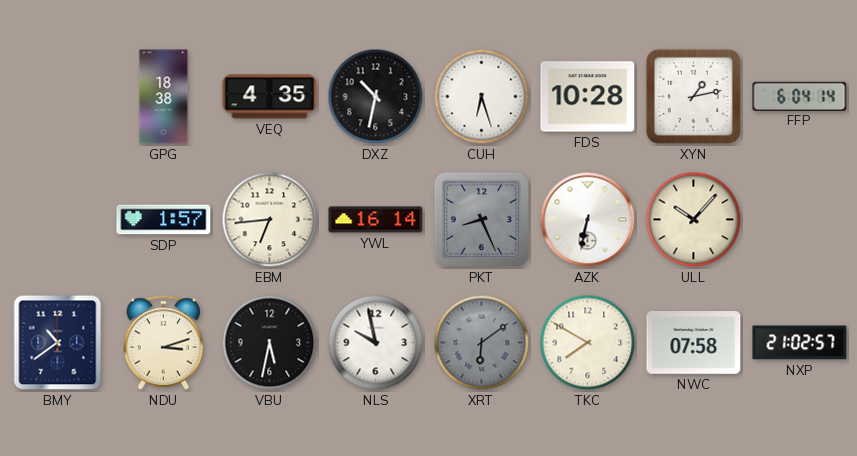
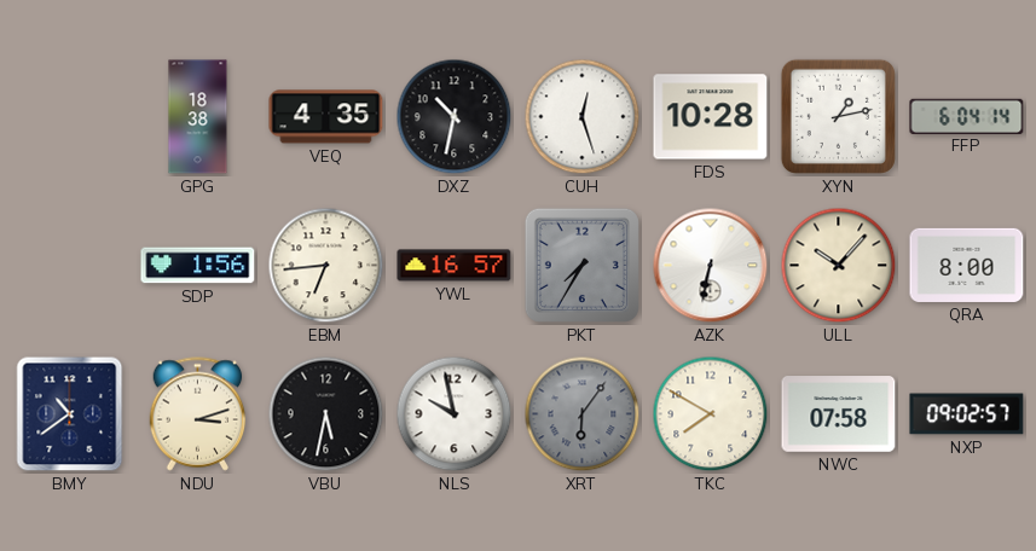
CUH: 6:27 -> 12:27 (583, 117)
SDP: 1:57 -> 1:56 (198, 266)
YWL: 16:14 -> 16:57 (455, 266)
PKT: 8:26 -> 7:35 (581, 265)
QRA: none -> 8:00 (967, 265)
XRT: 6:09 -> 6:06 (583, 414)
NXP: 21:02 -> 09:02 (967, 414)
